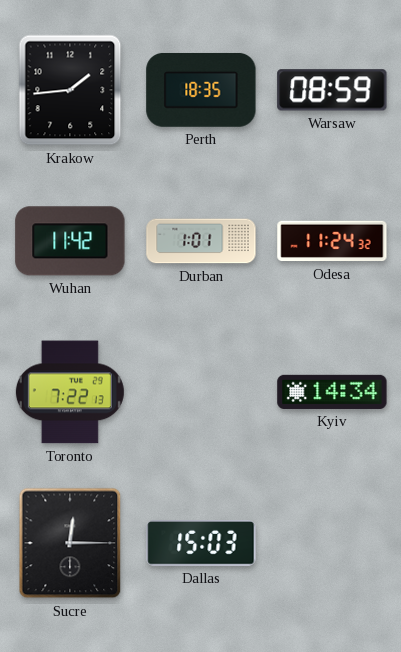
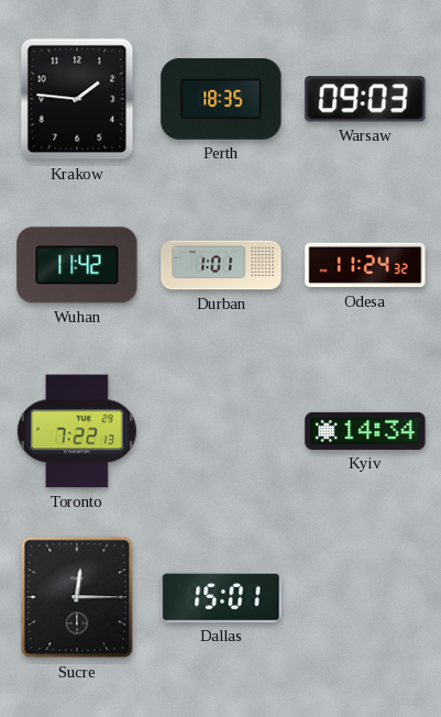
Krakow: 1:44 -> 1:46 (77, 99)
Warsaw: 08:59 -> 09:03 (365, 99)
Dallas: 15:03 -> 15:01 (221, 597)
